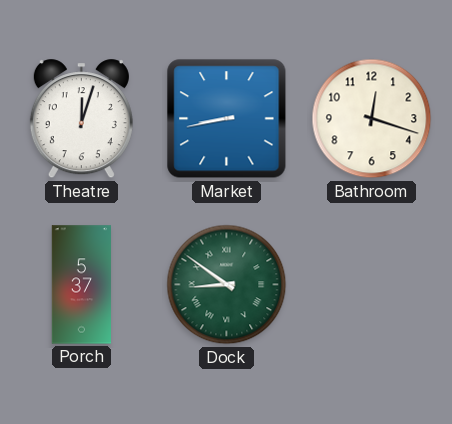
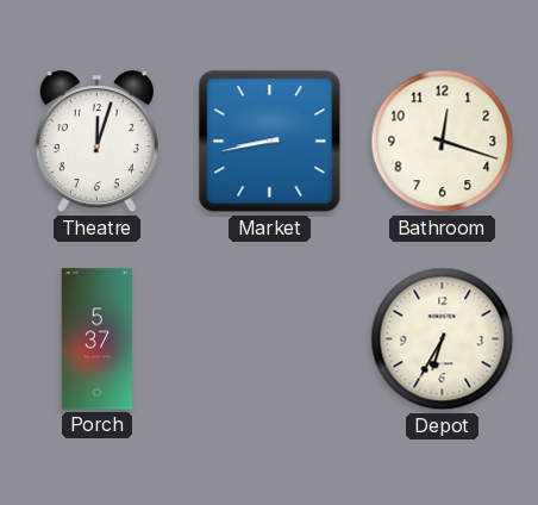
Dock: 8:51 -> none (227, 285)
Depot: none -> 6:35 (443, 339)
